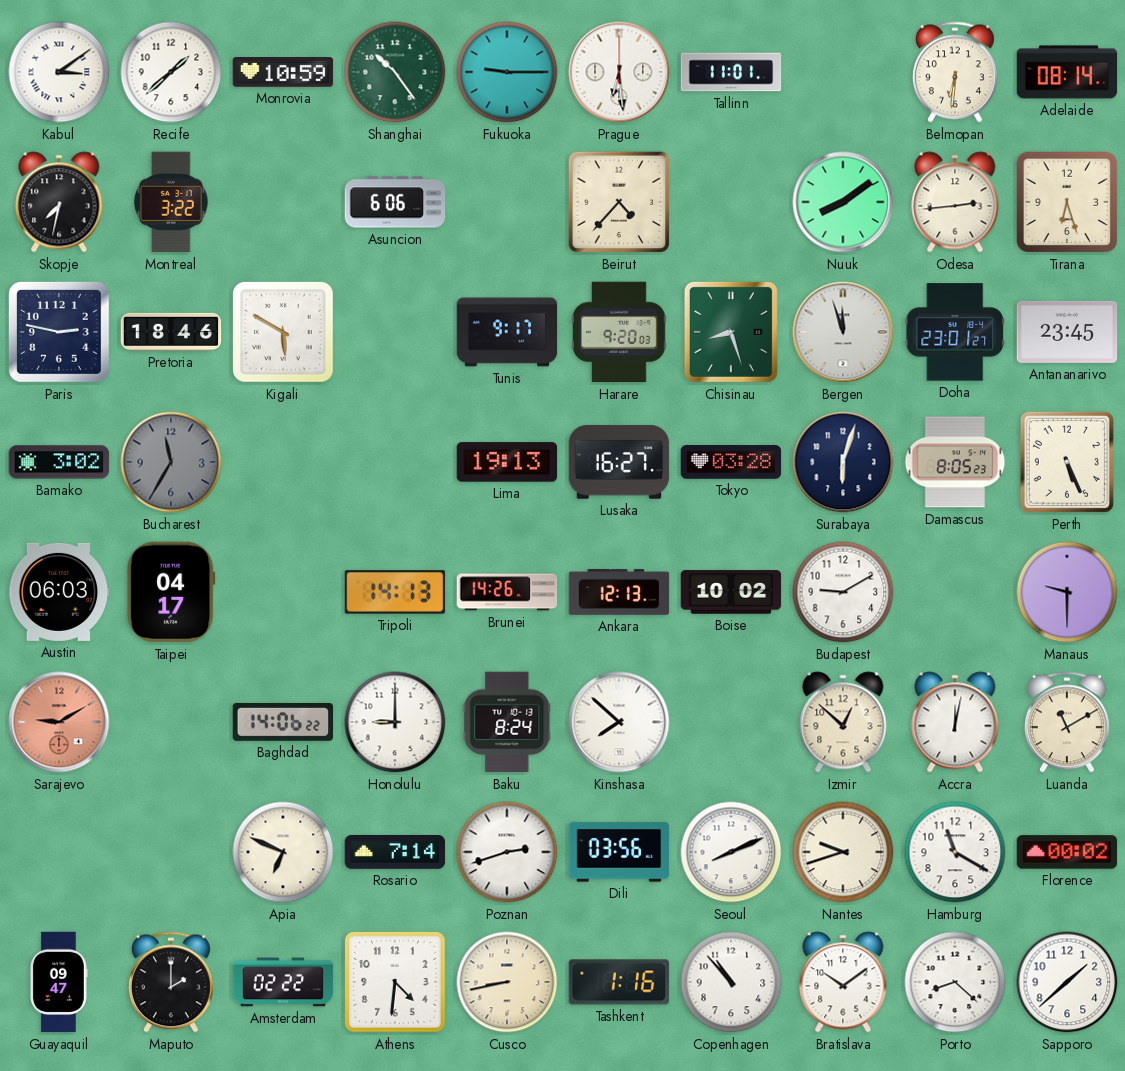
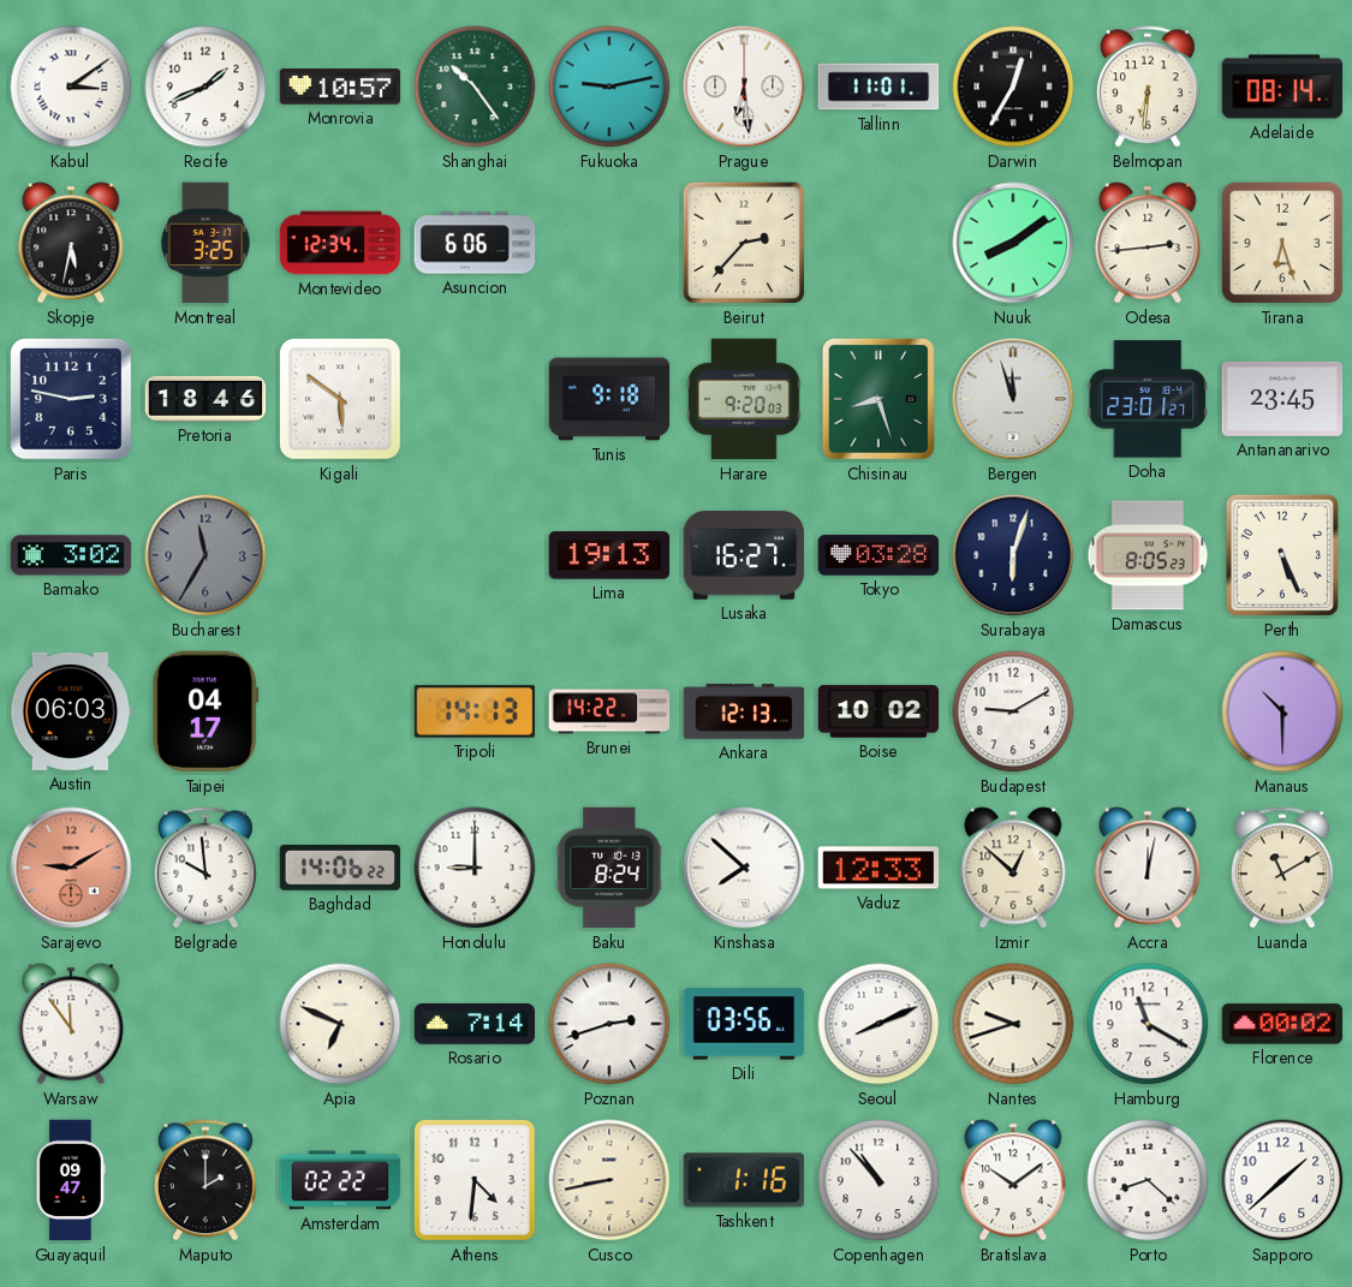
Recife: 1:38 -> 1:41 (206, 87)
Monrovia: 10:59 -> 10:57 (340, 87)
Fukuoka: 9:15 -> 9:13 (609, 87)
Darwin: none -> 12:35 (1013, 87)
Skopje: 7:32 -> 5:32 (71, 243)
Montreal: 3:22 -> 3:25 (206, 243)
Montevideo: none -> 12:34 (340, 243)
Beirut: 4:37 -> 2:37 (744, 243)
Kigali: 5:50 -> 5:51 (340, 399)
Tunis: 9:17 -> 9:18 (609, 399)
Brunei: 14:26 -> 14:22 (609, 711)
Manaus: 9:30 -> 10:30 (1282, 711)
Belgrade: none -> 9:59 (206, 868)
Vaduz: none -> 12:33 (878, 868)
Warsaw: none -> 11:54 (71, 1024)
